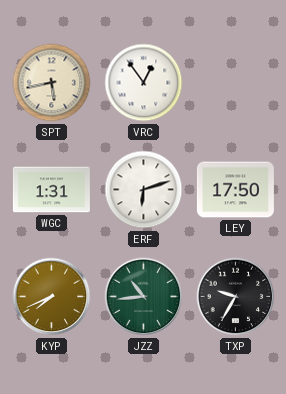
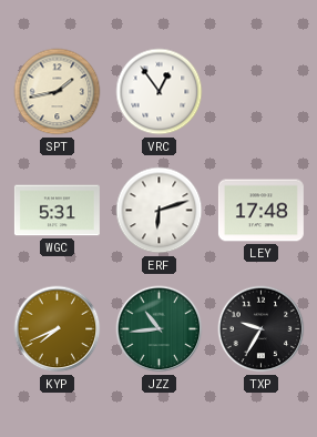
SPT: 5:43 -> 1:43 (58, 92)
WGC: 1:31 -> 5:31 (57, 211)
LEY: 17:50 -> 17:48 (260, 211)
